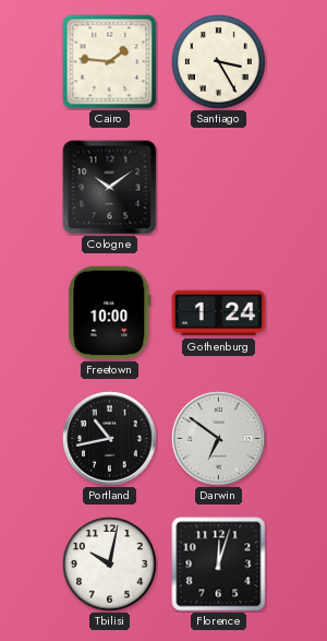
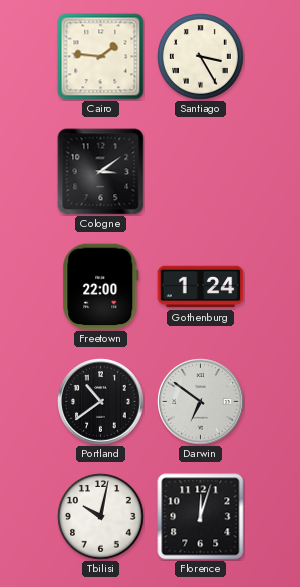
Cologne: 10:09 -> 3:09 (101, 172)
Freetown: 10:00 -> 22:00 (101, 287)
Portland: 10:43 -> 10:39 (101, 402)
